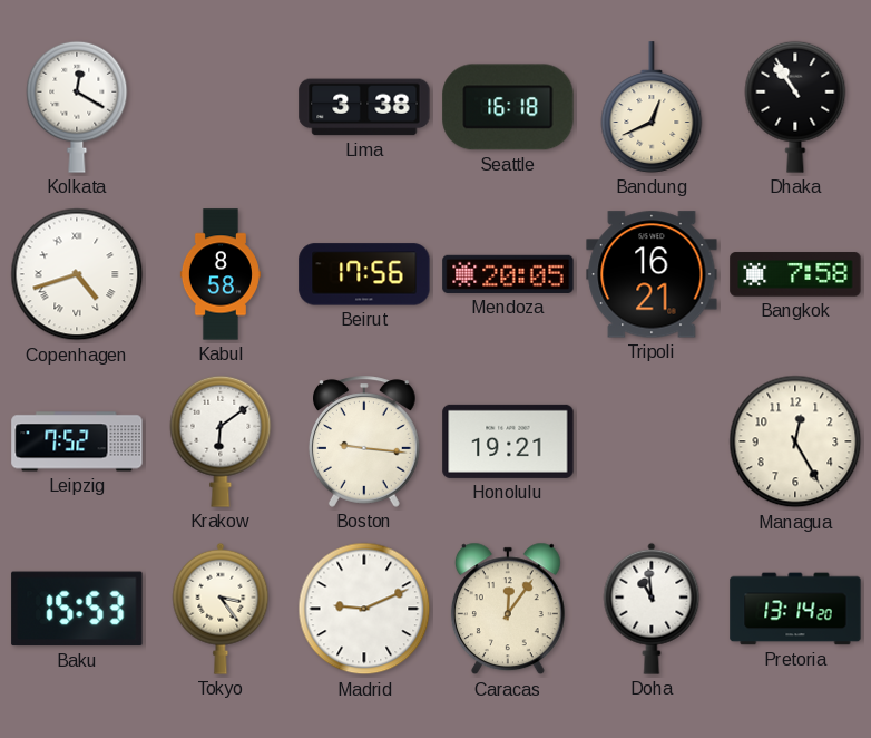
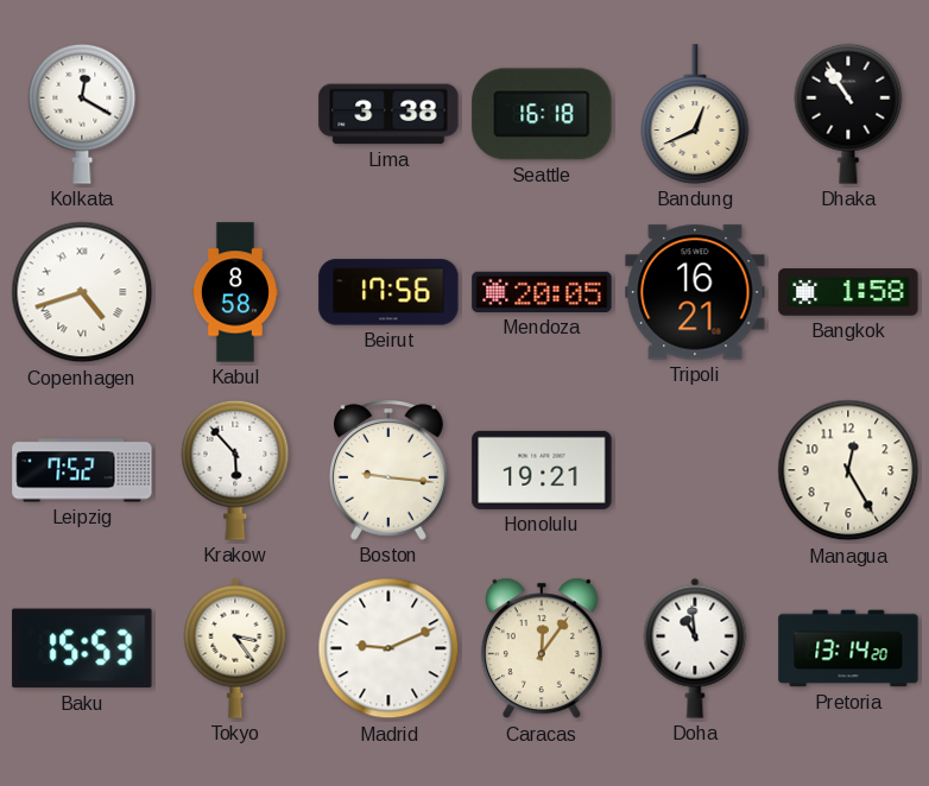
Bangkok: 7:58 -> 1:58 (848, 292)
Krakow: 6:09 -> 5:53 (235, 470)
